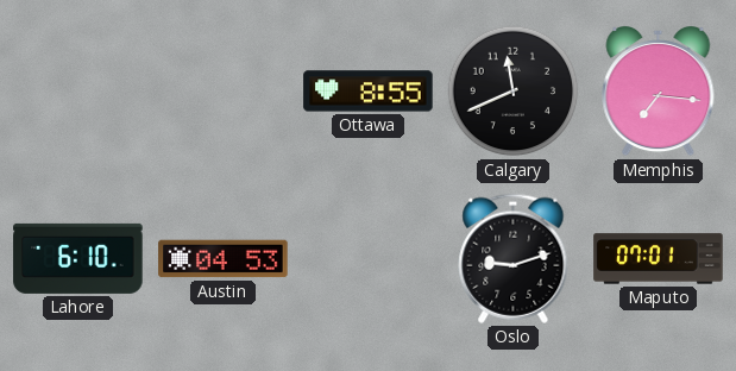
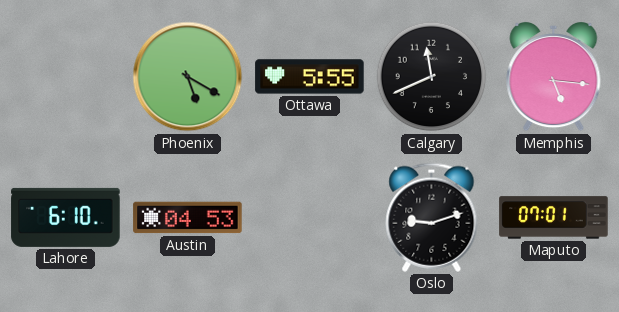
Phoenix: none -> 5:20 (188, 77)
Ottawa: 8:55 -> 5:55 (310, 77)
Memphis: 7:16 -> 5:16 (554, 77)
